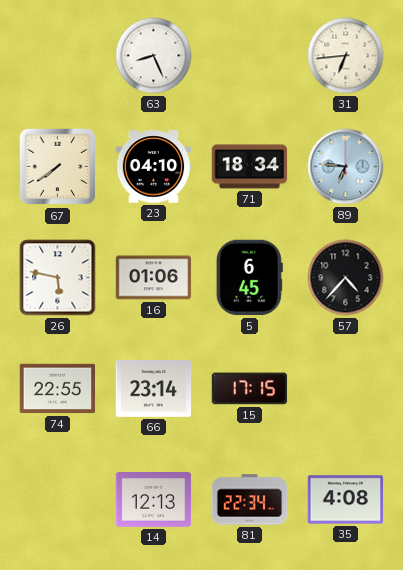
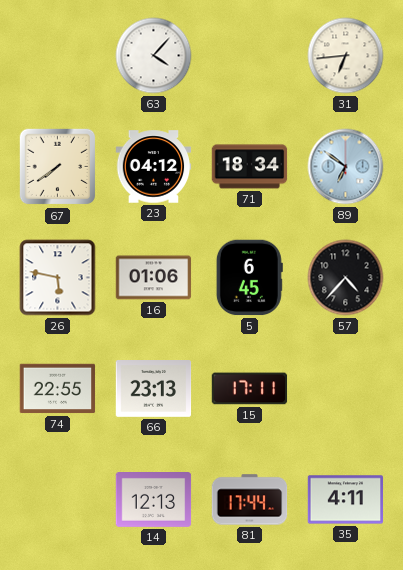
63: 8:26 -> 4:07 (154, 56)
23: 04:10 -> 04:12 (154, 167)
89: 6:46 -> 6:51 (346, 167)
66: 23:14 -> 23:13 (154, 389)
15: 17:15 -> 17:11 (250, 389)
81: 22:34 -> 17:44 (250, 500)
35: 4:08 -> 4:11 (346, 500)
